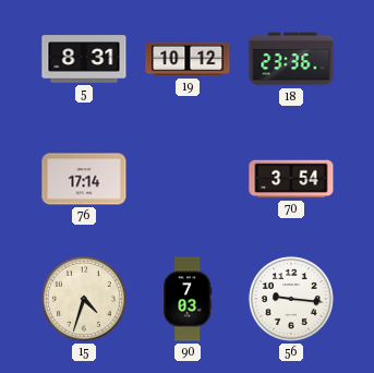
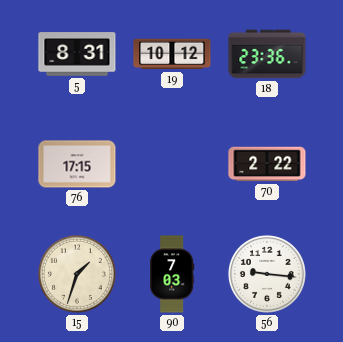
76: 17:14 -> 17:15 (77, 164)
70: 3:54 -> 2:22 (267, 164)
15: 4:33 -> 1:33 (77, 274)
